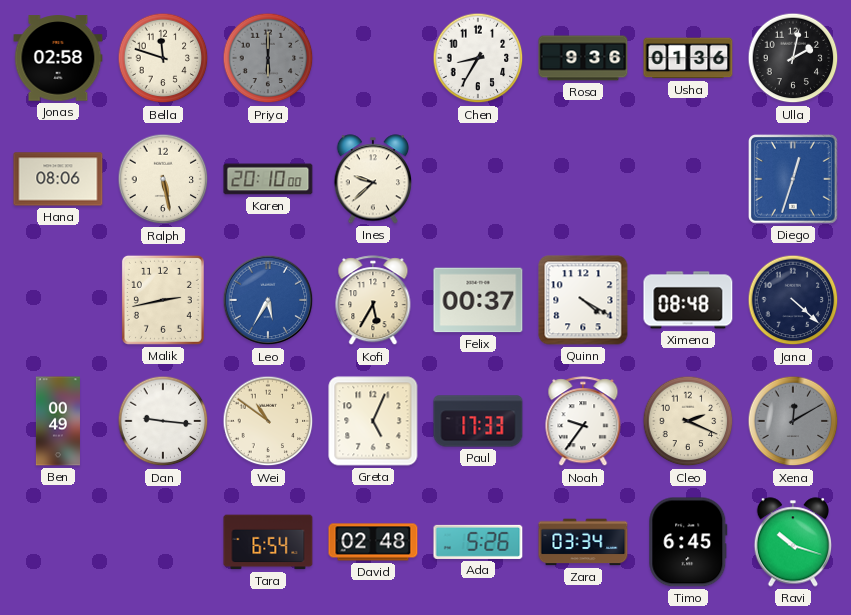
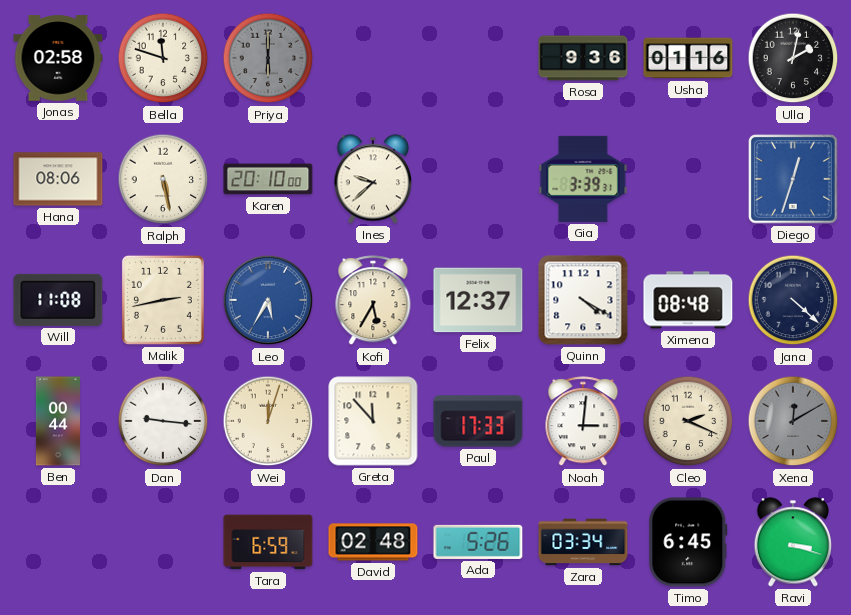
Chen: 8:35 -> none (478, 58)
Usha: 01:36 -> 01:16 (688, 58)
Gia: none -> 3:39 (583, 179)
Will: none -> 11:08 (58, 300)
Felix: 00:37 -> 12:37 (478, 300)
Ben: 00:49 -> 00:44 (58, 421)
Wei: 10:51 -> 12:03 (268, 421)
Greta: 5:04 -> 11:53 (373, 421)
Noah: 9:36 -> 3:01 (583, 422)
Tara: 6:54 -> 6:59 (268, 542)
Ravi: 10:18 -> 3:18 (792, 542)
